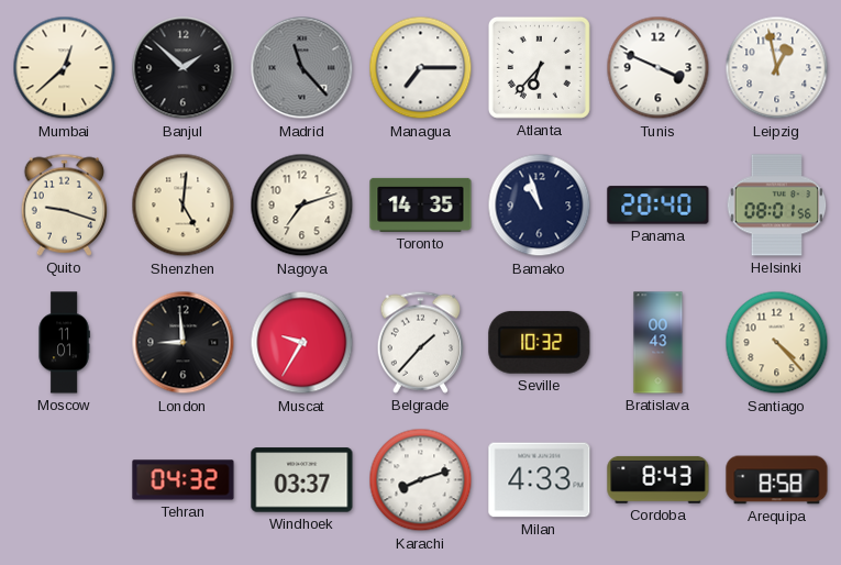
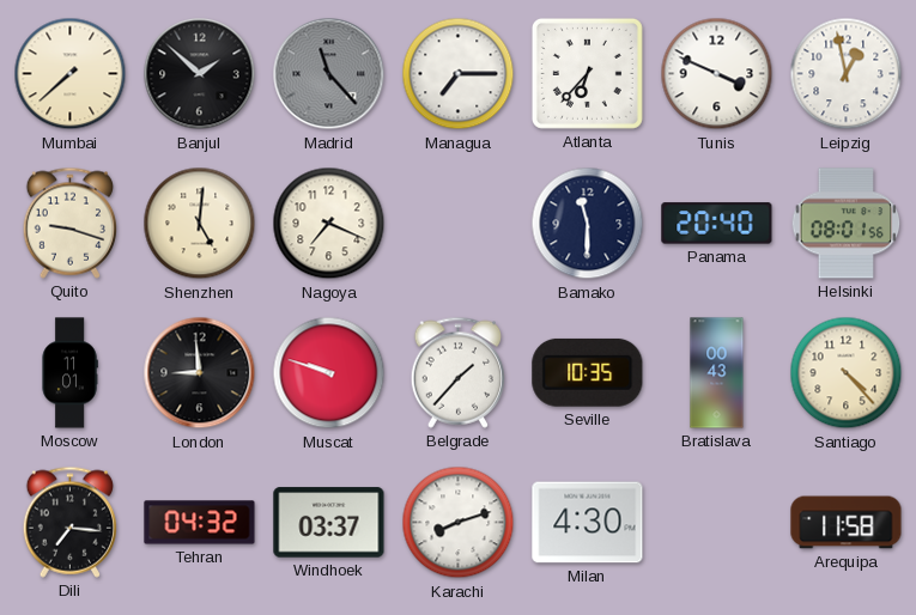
Mumbai: 12:38 -> 7:38 (71, 74)
Nagoya: 7:12 -> 7:19 (329, 224)
Toronto: 14:35 -> none (421, 204)
Bamako: 10:57 -> 11:30 (588, 224)
Muscat: 9:35 -> 9:48 (329, 373)
Seville: 10:32 -> 10:35 (588, 372)
Dili: none -> 7:16 (69, 522)
Milan: 4:33 -> 4:30 (588, 523)
Cordoba: 8:43 -> none (659, 479)
Arequipa: 8:58 -> 11:58 (847, 523)
